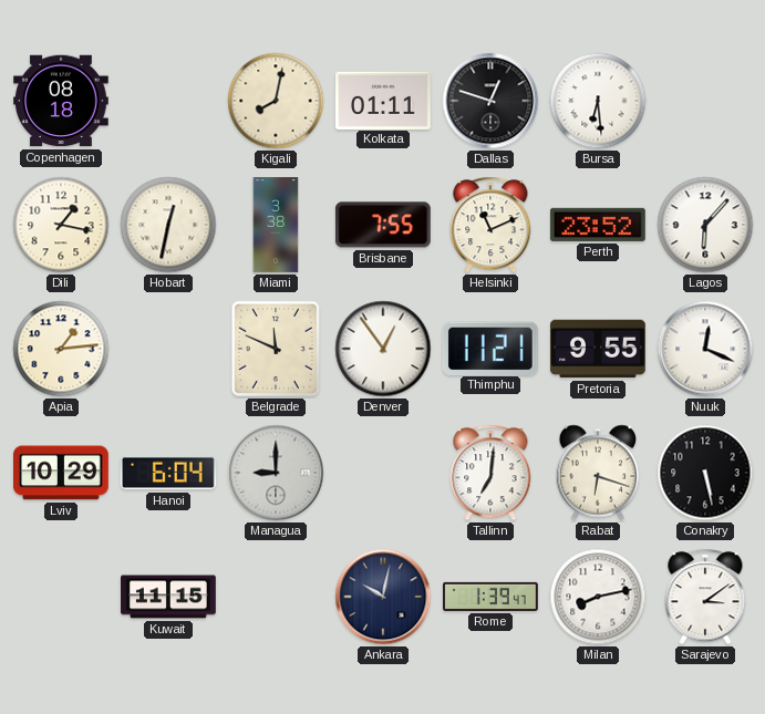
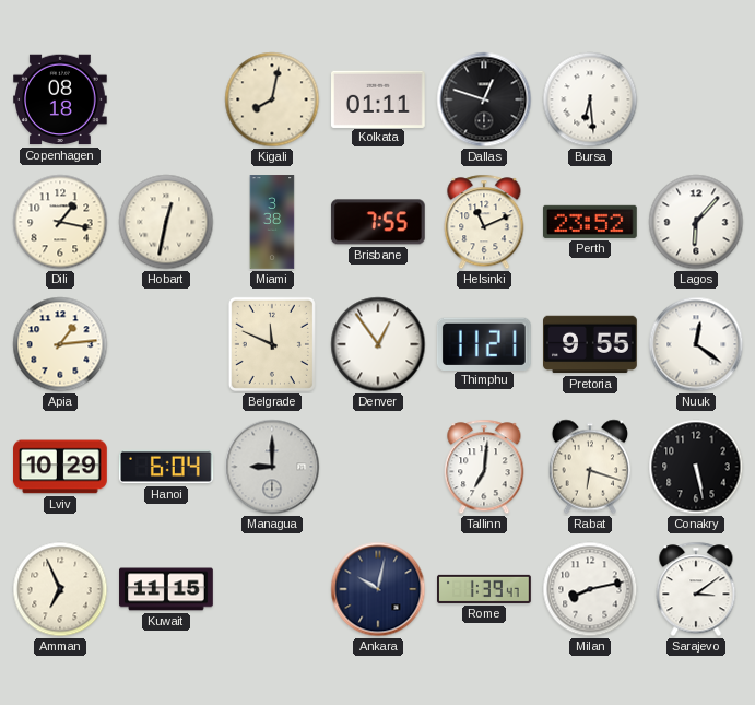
Nuuk: 12:19 -> 12:21 (696, 344)
Amman: none -> 6:56 (60, 589)
